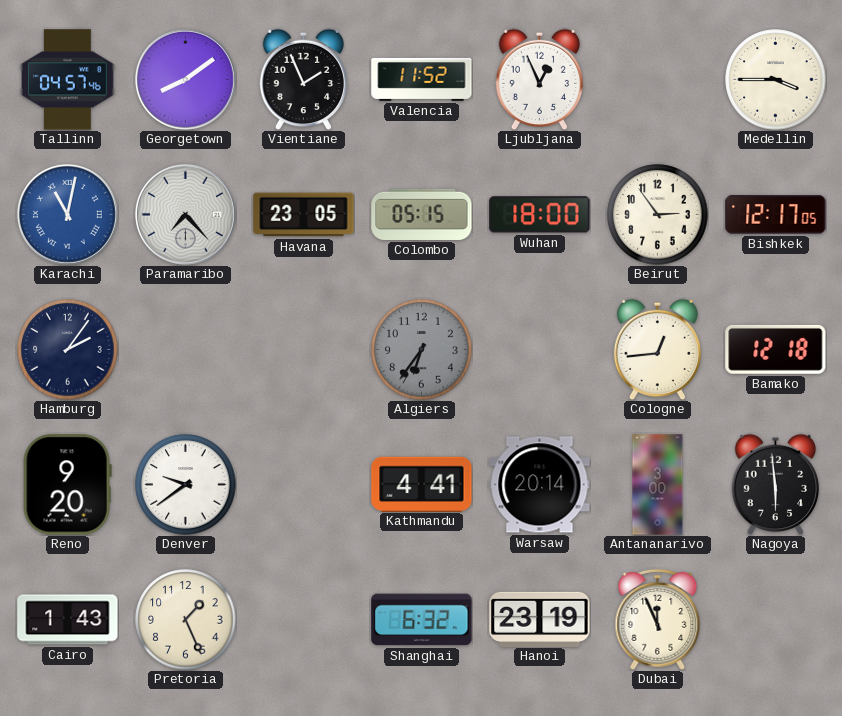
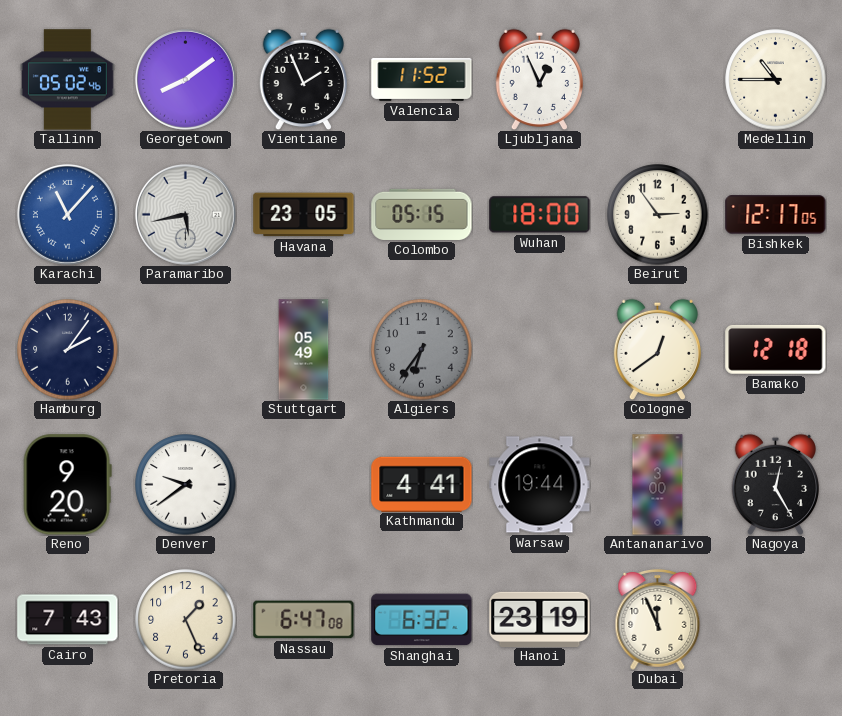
Tallinn: 04:57 -> 05:02 (67, 80)
Medellin: 3:45 -> 10:45 (776, 80)
Karachi: 11:02 -> 11:07 (67, 214)
Paramaribo: 7:23 -> 5:43 (185, 214)
Stuttgart: none -> 05:49 (304, 350)
Cologne: 12:44 -> 12:39 (657, 349)
Warsaw: 20:14 -> 19:44 (540, 485)
Nagoya: 5:59 -> 12:25 (775, 484)
Cairo: 1:43 -> 7:43 (68, 620)
Nassau: none -> 6:47 (304, 620)
